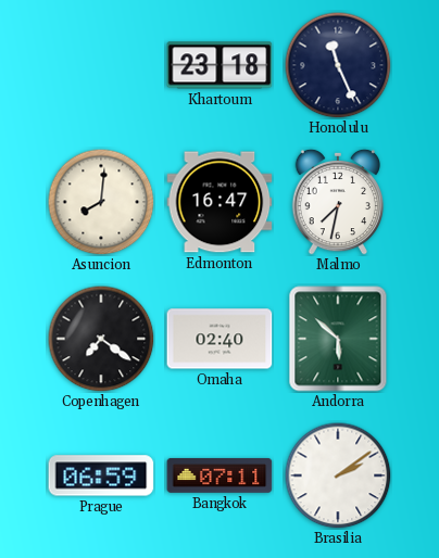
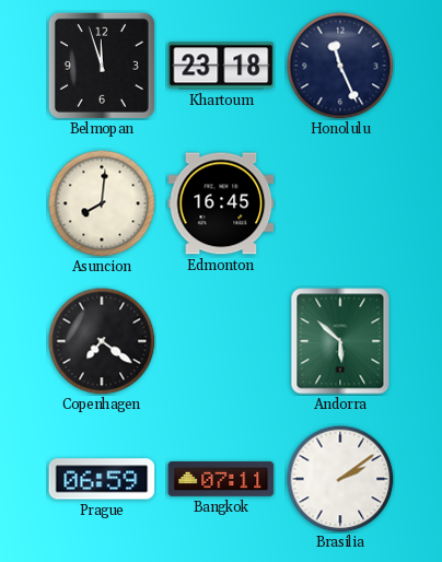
Belmopan: none -> 11:57 (102, 66)
Edmonton: 16:47 -> 16:45 (221, 203)
Malmo: 7:32 -> none (337, 202)
Omaha: 02:40 -> none (220, 339)
